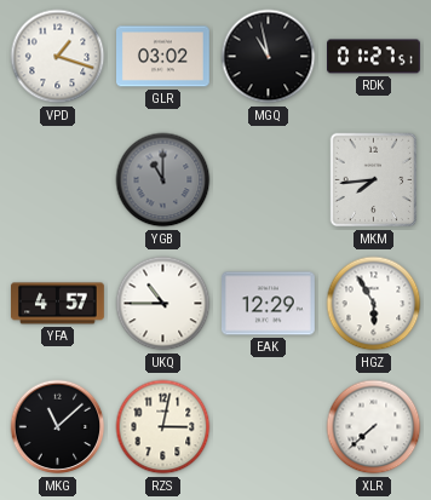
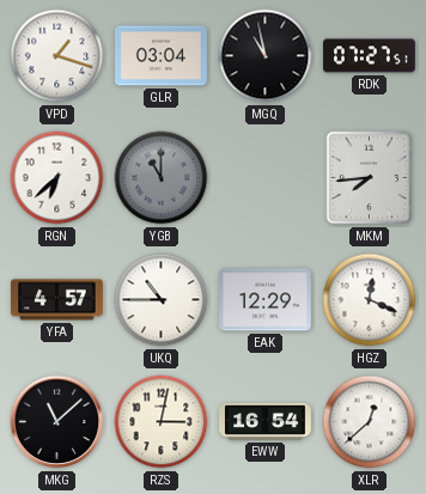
GLR: 03:02 -> 03:04 (162, 56)
RDK: 01:27 -> 07:27 (370, 56)
RGN: none -> 6:38 (57, 178)
HGZ: 5:55 -> 12:19 (370, 300)
EWW: none -> 16:54 (266, 421)
XLR: 7:38 -> 12:38 (370, 422)
